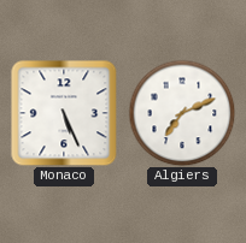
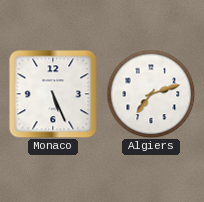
Algiers: 7:11 -> 7:12 (151, 94)
